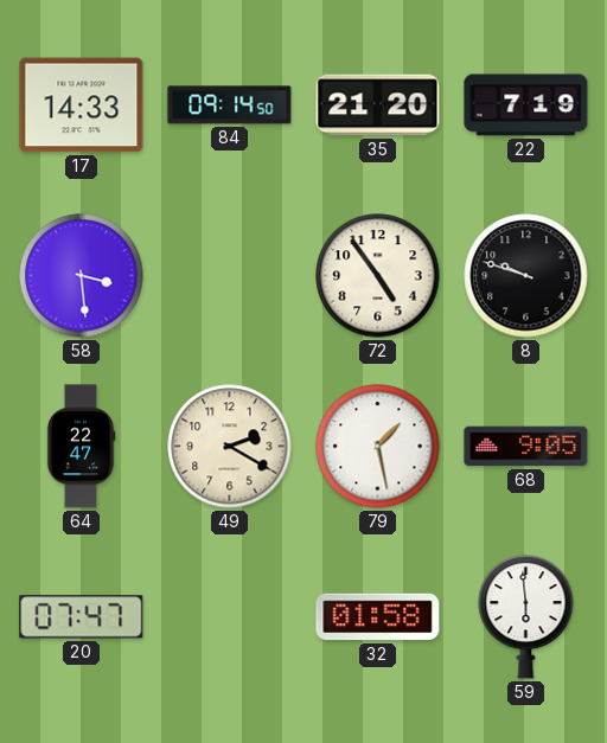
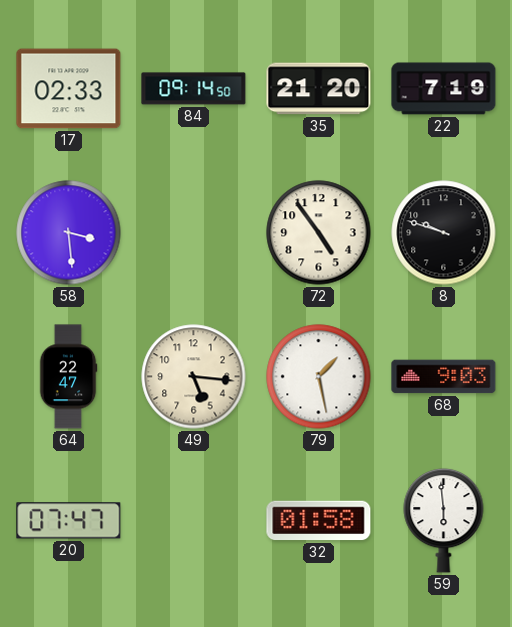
17: 14:33 -> 02:33 (69, 89)
49: 2:20 -> 5:16 (194, 377)
68: 9:05 -> 9:03 (444, 377)
